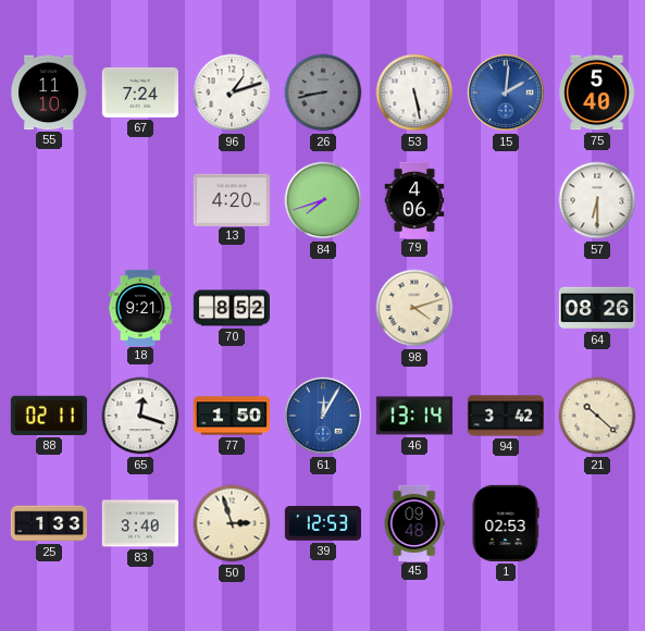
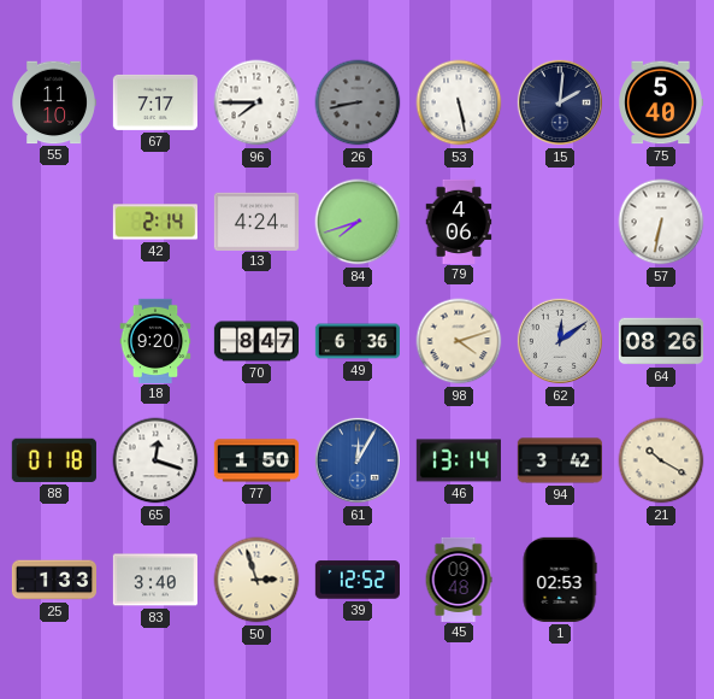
67: 7:24 -> 7:17 (154, 102)
96: 1:12 -> 7:45 (256, 102)
15 dial: blue -> navy (560, 102)
42: none -> 2:14 (154, 222)
13: 4:20 -> 4:24 (256, 221)
57: 6:30 -> 6:32 (661, 222)
18: 9:21 -> 9:20 (155, 340)
70: 8:52 -> 8:47 (255, 341)
49: none -> 6:36 (356, 341)
62: none -> 12:09 (560, 341)
88: 02:11 -> 01:18 (54, 460)
21: 10:22 -> 10:20 (661, 460)
39: 12:53 -> 12:52 (358, 580)
